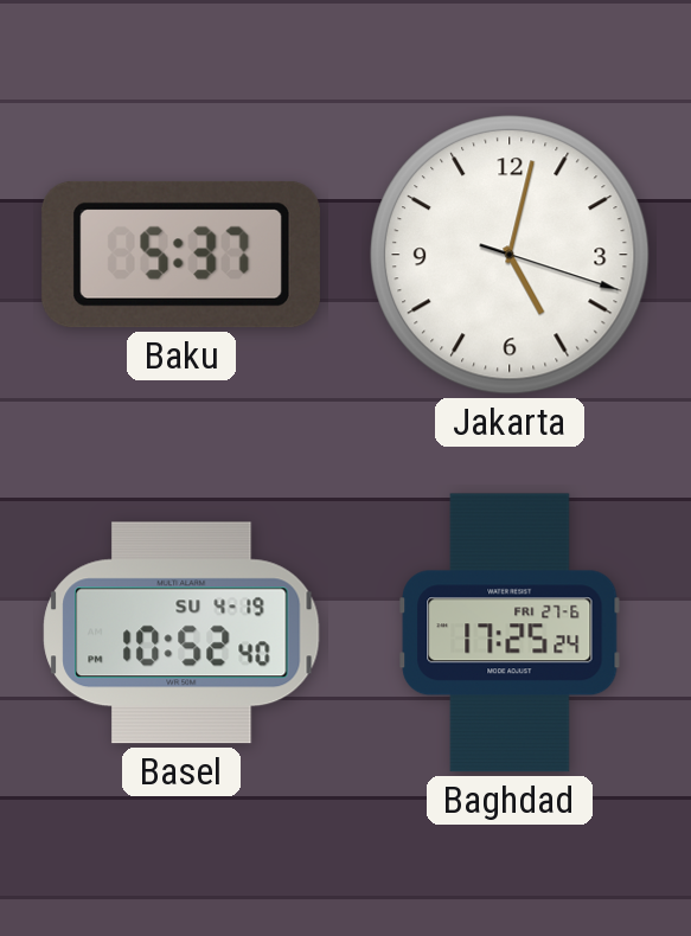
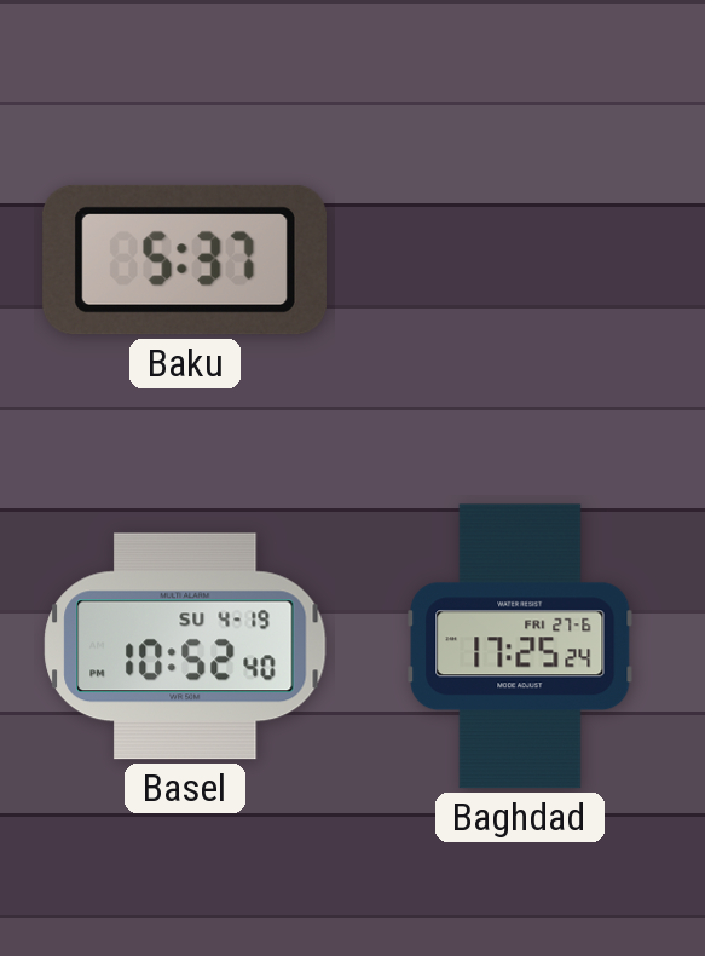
Jakarta: 5:02 -> none (510, 255)
